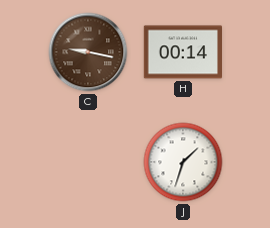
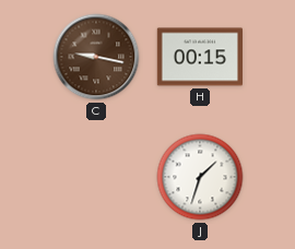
H: 00:14 -> 00:15 (199, 57)
